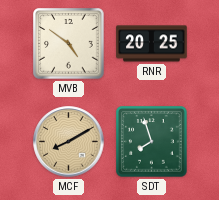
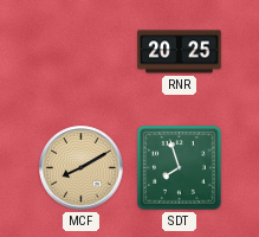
MVB: 4:51 -> none (69, 44)
